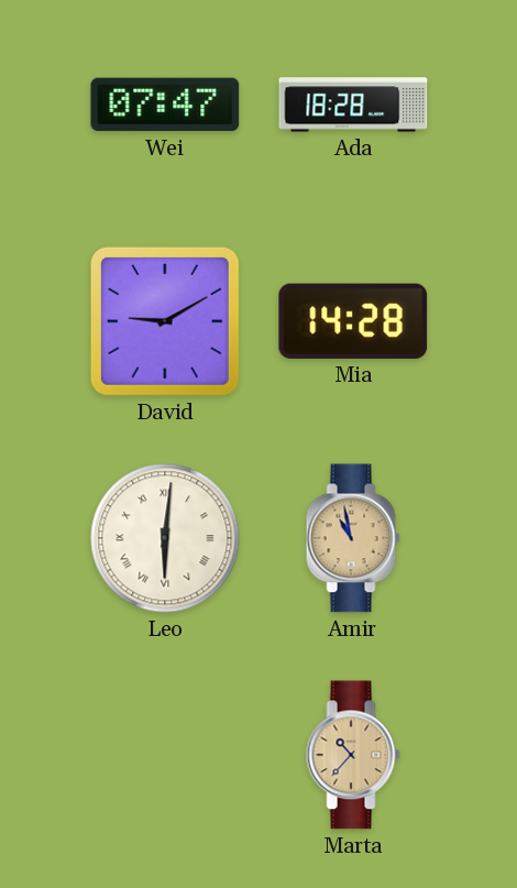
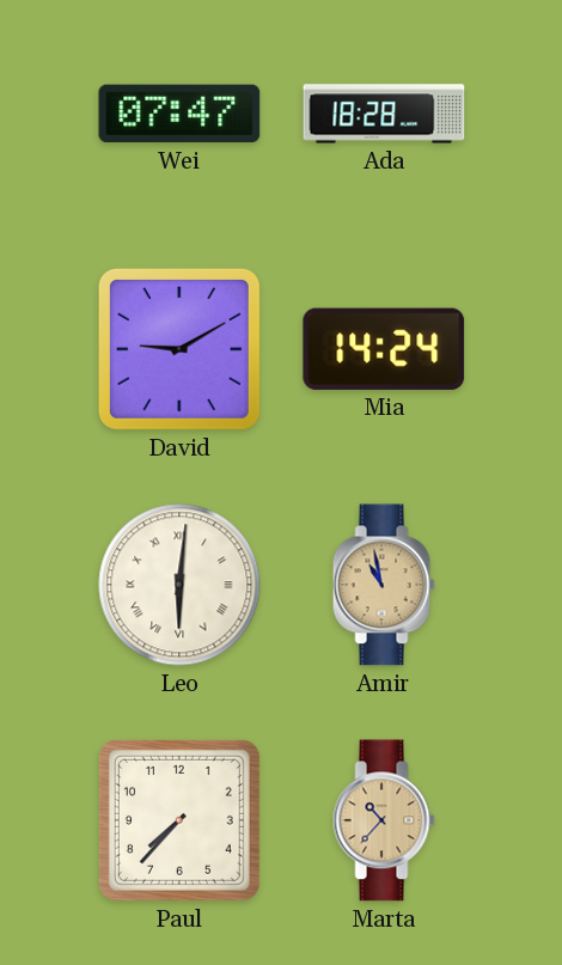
Mia: 14:28 -> 14:24 (384, 349)
Paul: none -> 7:37 (179, 820)
